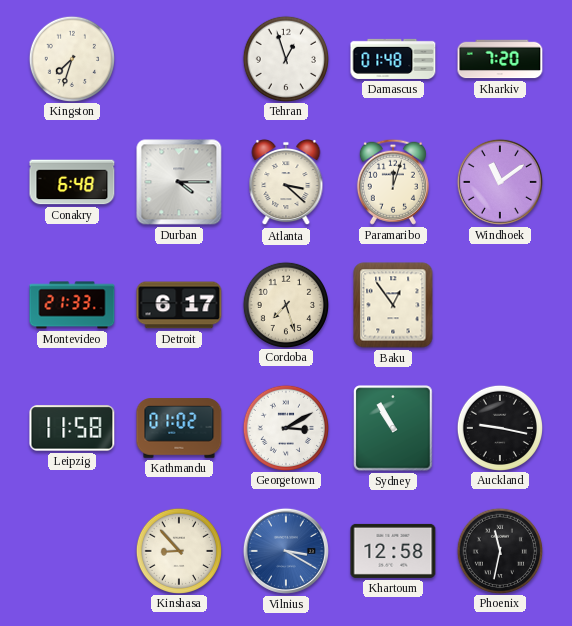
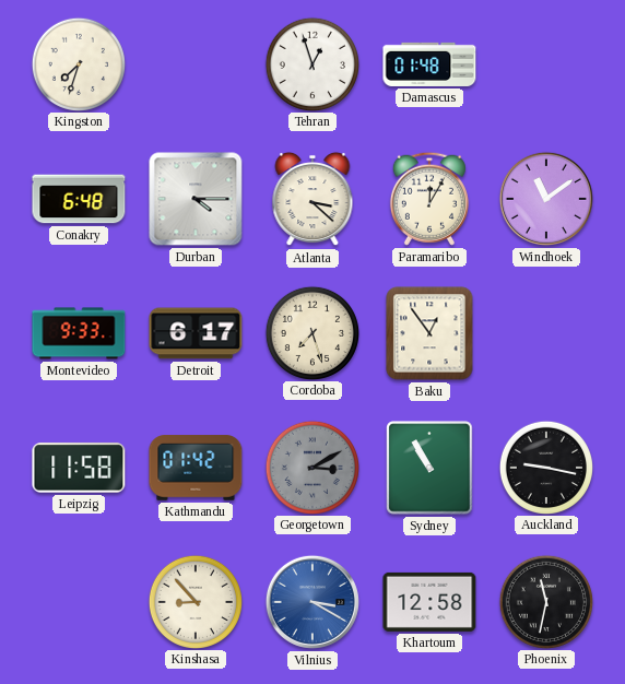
Kharkiv: 7:20 -> none (500, 59)
Paramaribo: 12:03 -> 12:05 (429, 199)
Montevideo: 21:33 -> 9:33 (79, 333)
Kathmandu: 01:02 -> 01:42 (196, 468)
Georgetown dial: white -> grey (311, 467)
